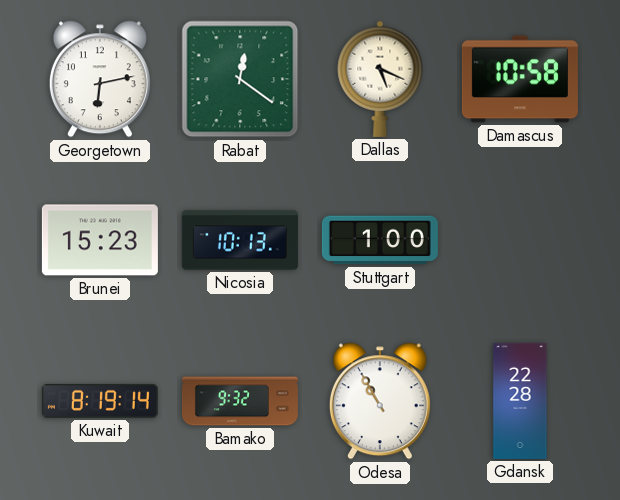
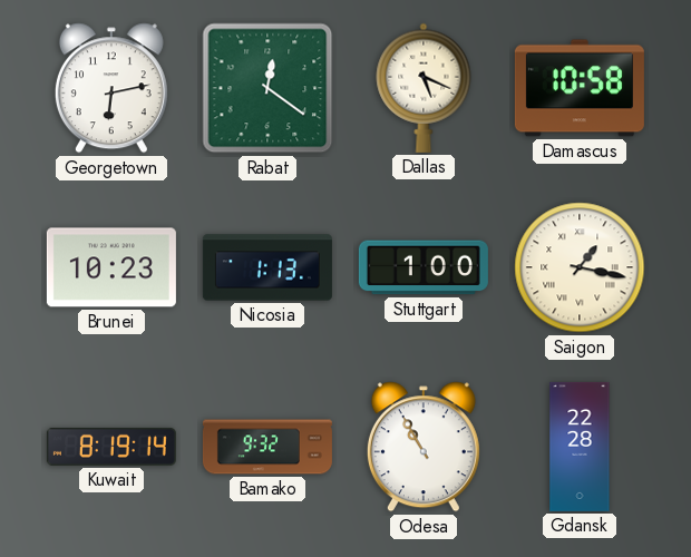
Brunei: 15:23 -> 10:23 (111, 267)
Nicosia: 10:13 -> 1:13 (267, 267)
Saigon: none -> 1:17 (580, 267)
